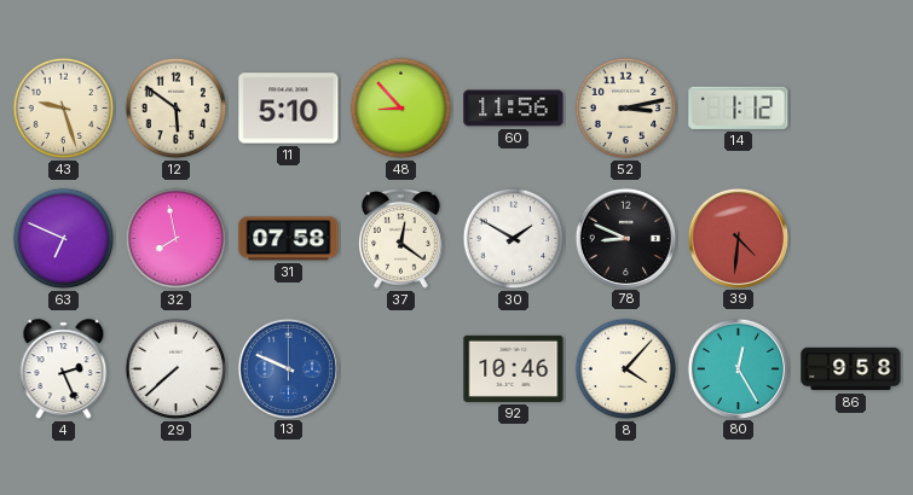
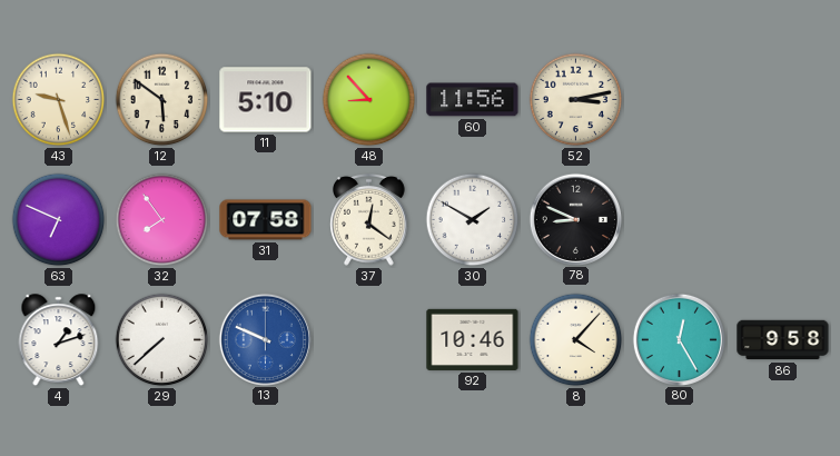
14: 1:12 -> none (739, 107)
32: 7:58 -> 7:54 (162, 220)
39: 4:31 -> none (738, 238)
4: 2:26 -> 1:12 (59, 340)
